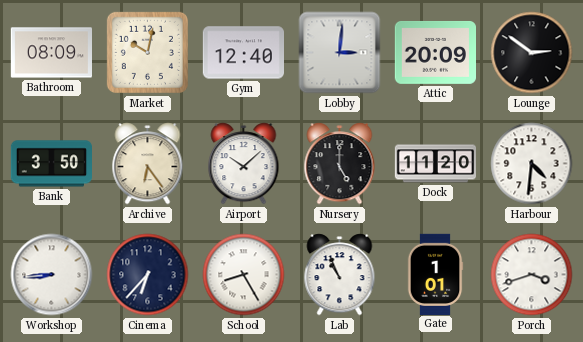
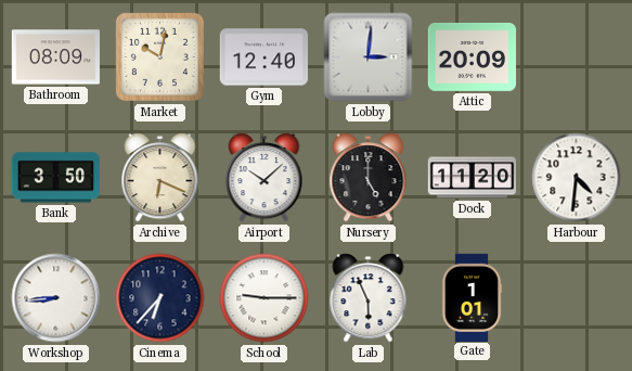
Lounge: 2:51 -> none (532, 53)
Archive: 6:24 -> 6:19 (160, 178)
School: 8:25 -> 9:15 (265, 298)
Lab: 10:56 -> 5:56 (369, 298)
Porch: 3:42 -> none (532, 275)
